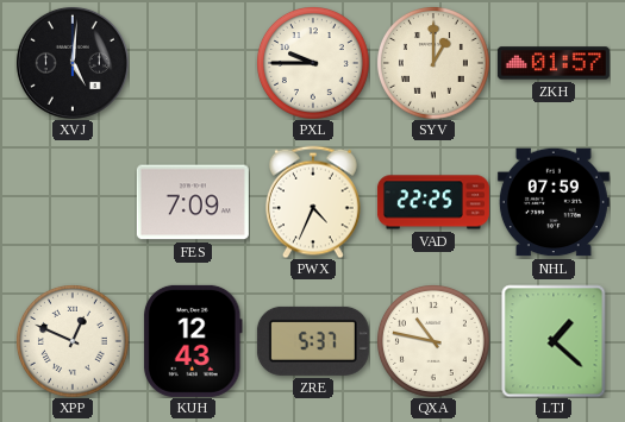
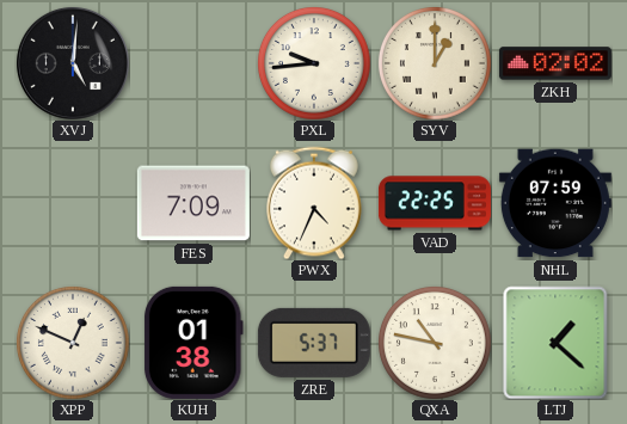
PXL: 9:45 -> 9:44 (314, 63)
ZKH: 01:57 -> 02:02 (555, 63)
KUH: 12:43 -> 01:38 (193, 343)
